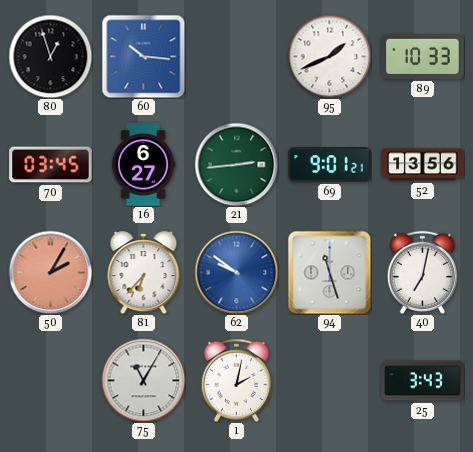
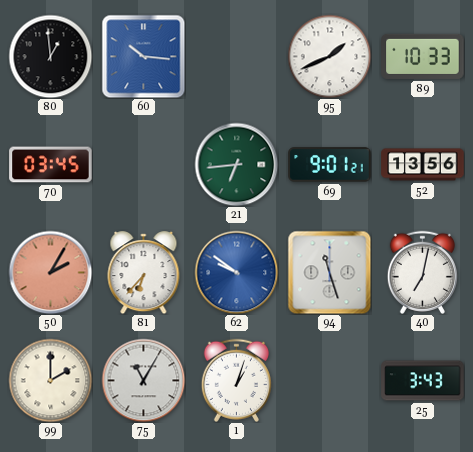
80: 12:57 -> 12:59 (50, 56)
16: 6:27 -> none (143, 165)
21: 2:44 -> 6:44 (236, 164)
99: none -> 2:00 (50, 380)
1: 2:02 -> 1:03 (236, 380)
